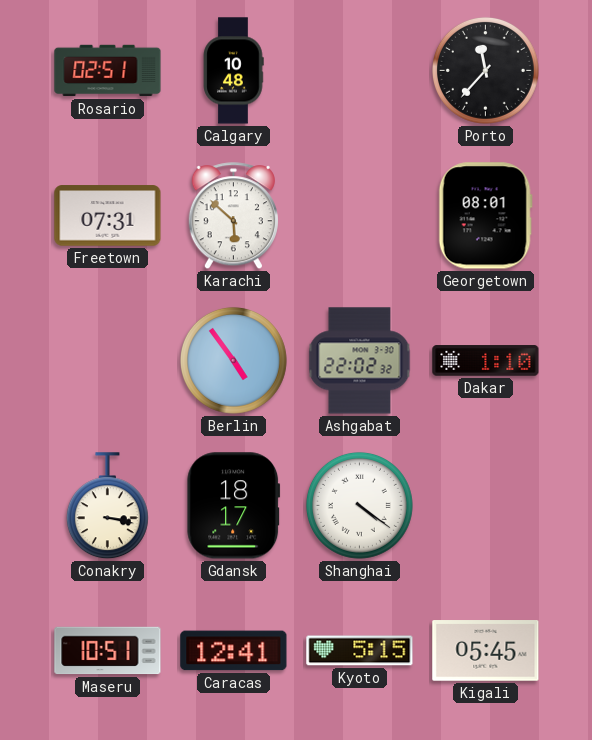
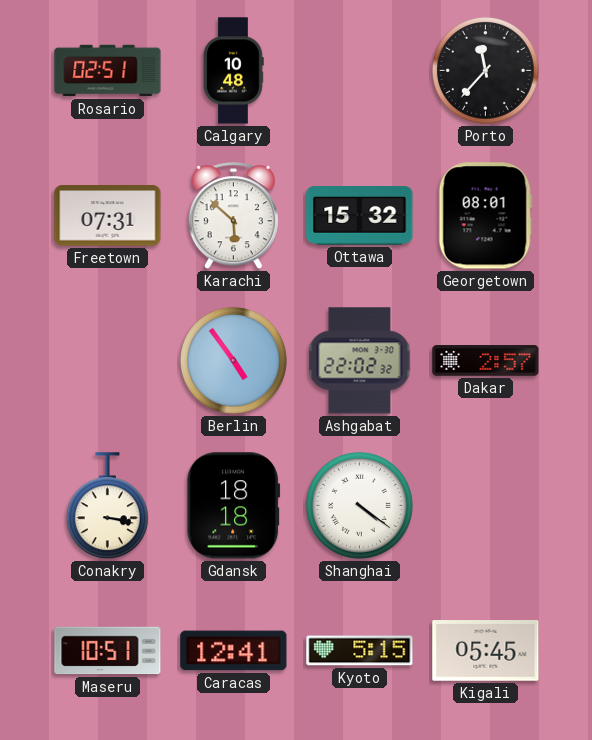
Ottawa: none -> 15:32 (360, 216)
Dakar: 1:10 -> 2:57 (486, 361)
Gdansk: 18:17 -> 18:18 (234, 506)
